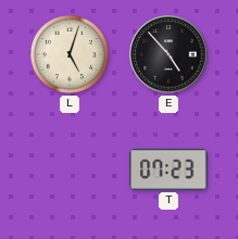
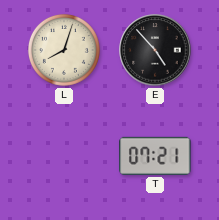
L: 5:03 -> 8:03 (64, 50)
T: 07:23 -> 07:21 (155, 156)
